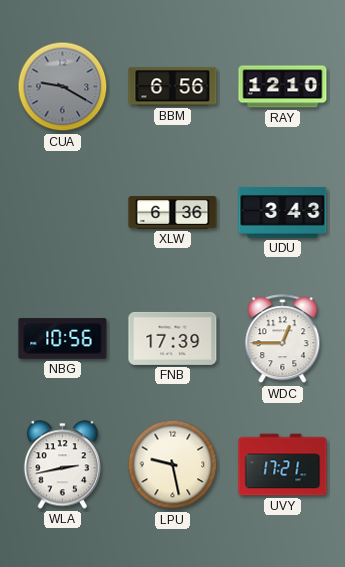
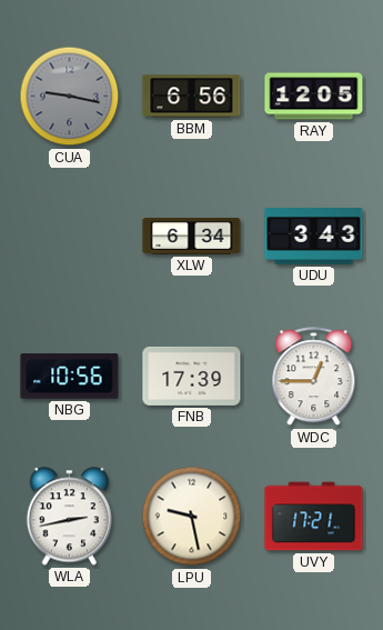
CUA: 9:20 -> 9:17 (70, 97)
RAY: 12:10 -> 12:05 (314, 97)
XLW: 6:36 -> 6:34 (192, 236)
